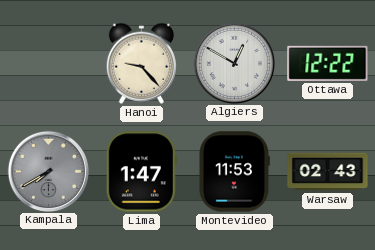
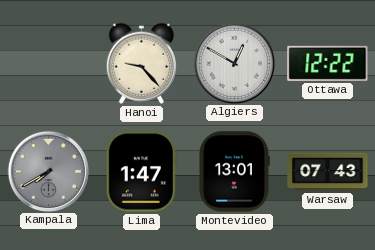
Montevideo: 11:53 -> 13:01 (235, 172)
Warsaw: 02:43 -> 07:43 (328, 172)
